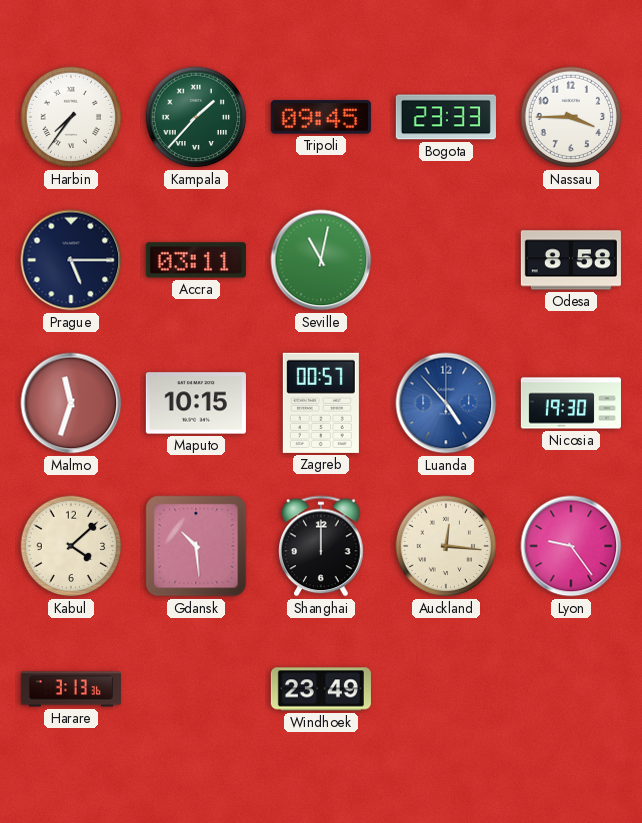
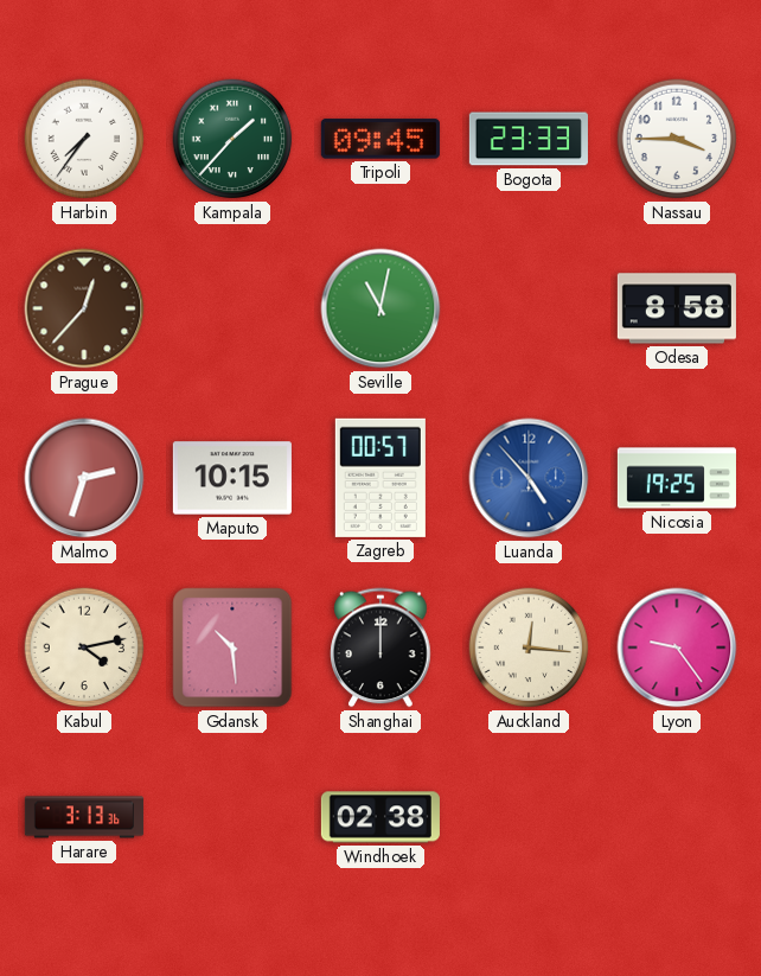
Prague: 5:15 -> 12:37 (84, 308)
Prague dial: navy -> brown (84, 308)
Accra: 03:11 -> none (196, 260)
Malmo: 11:33 -> 2:33 (84, 478)
Nicosia: 19:30 -> 19:25 (677, 478)
Kabul: 4:08 -> 4:13 (84, 648)
Windhoek: 23:49 -> 02:38 (380, 817)
